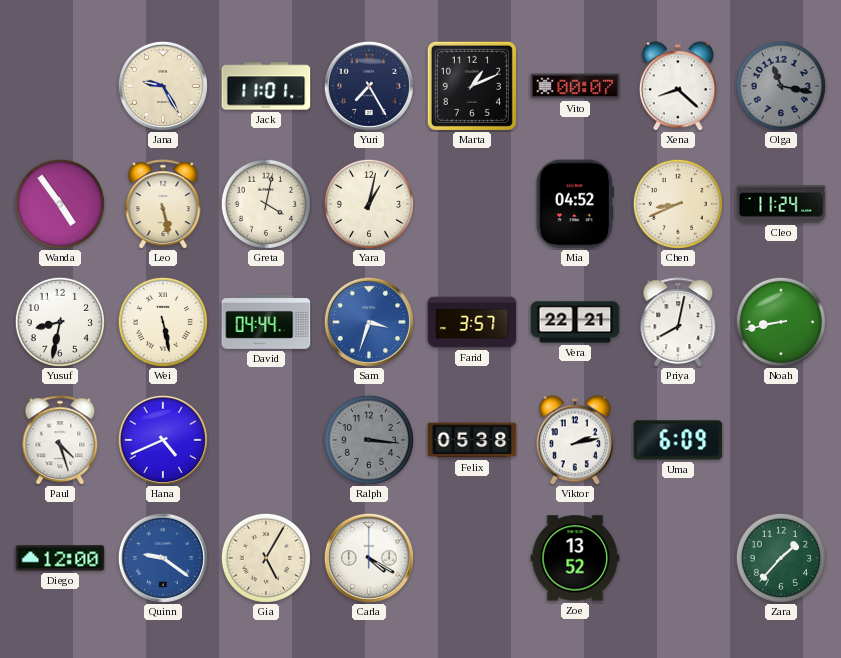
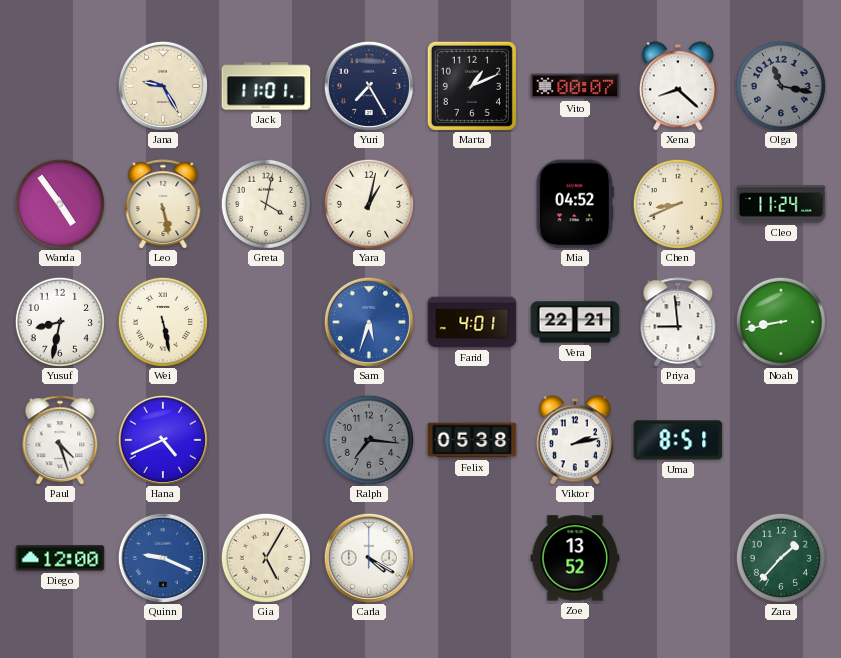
David: 04:44 -> none (266, 322)
Sam: 3:33 -> 5:33 (369, 322)
Farid: 3:57 -> 4:01 (472, 322)
Priya: 8:02 -> 8:59 (678, 322)
Ralph: 3:16 -> 7:16 (369, 440)
Uma: 6:09 -> 8:51 (678, 440)
Quinn: 9:21 -> 9:19 (163, 558)
